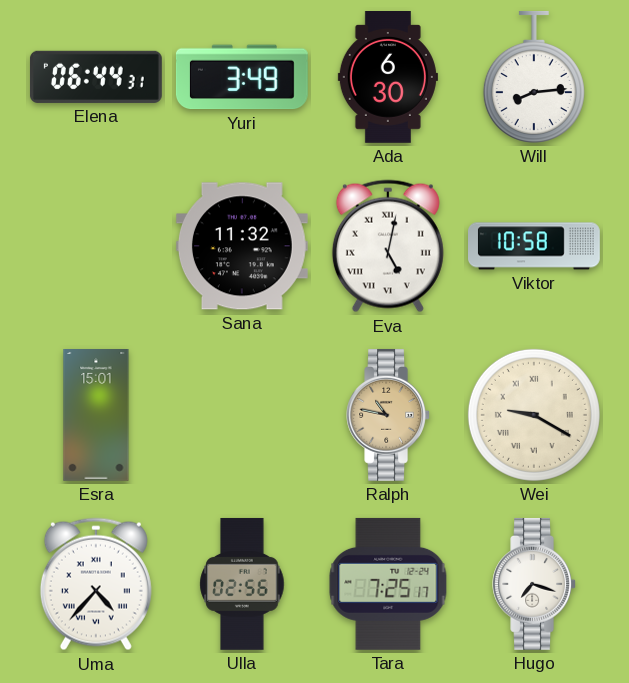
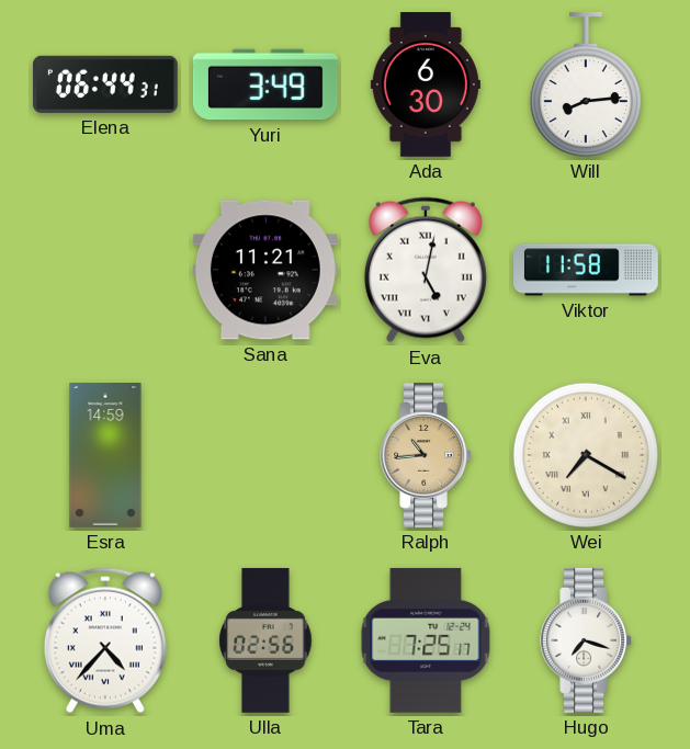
Sana: 11:32 -> 11:21 (265, 270)
Viktor: 10:58 -> 11:58 (587, 270)
Esra: 15:01 -> 14:59 (105, 456)
Ralph: 10:47 -> 10:44 (426, 455)
Wei: 9:20 -> 7:20 (586, 455)
